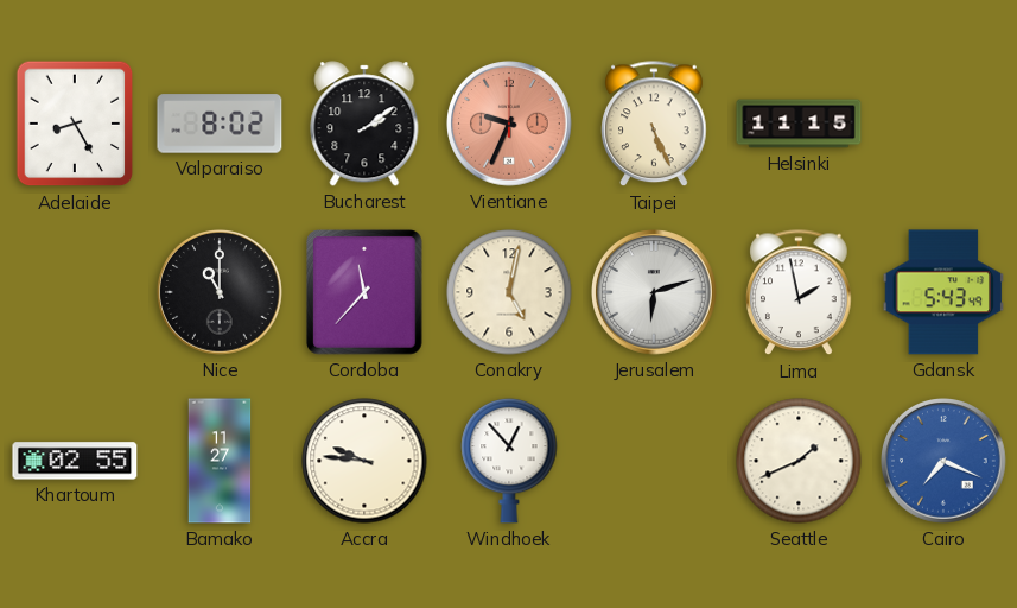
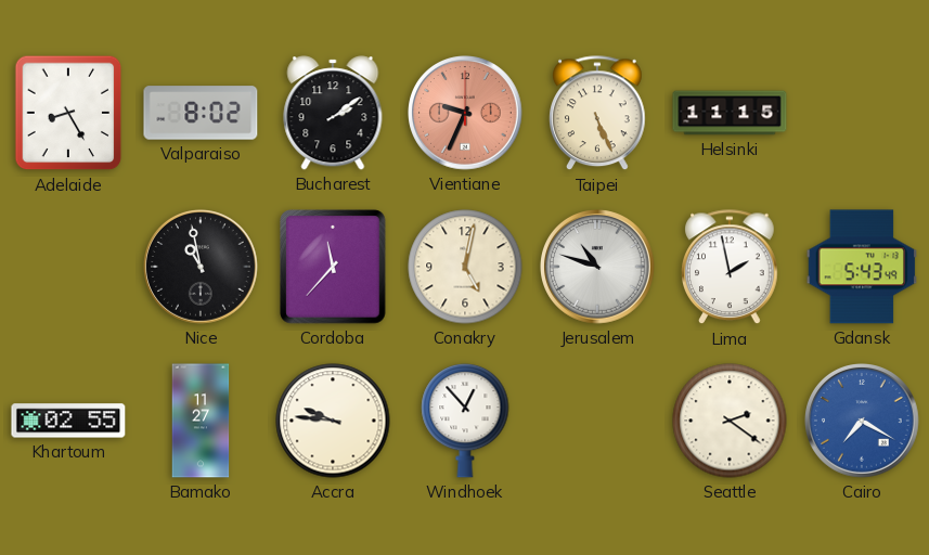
Nice: 11:00 -> 10:58 (202, 268)
Jerusalem: 6:12 -> 10:48 (598, 268)
Seattle: 1:41 -> 2:21 (730, 421)
Cairo: 7:19 -> 7:20 (863, 422)
